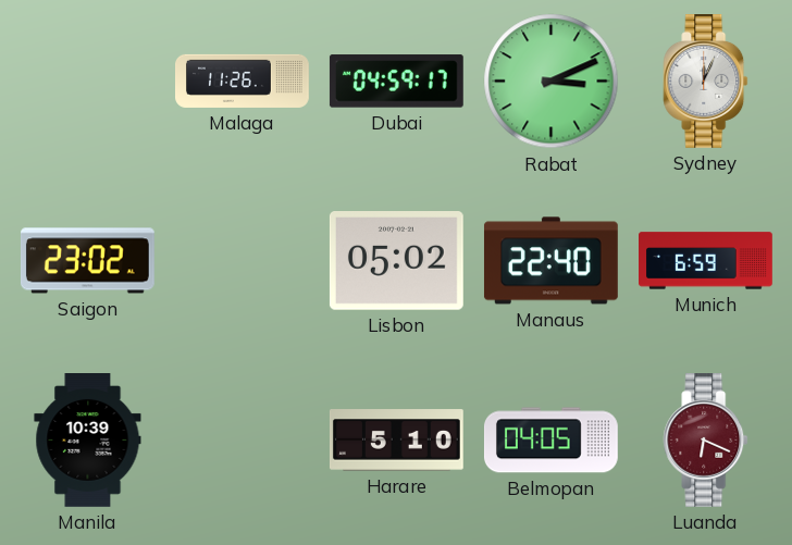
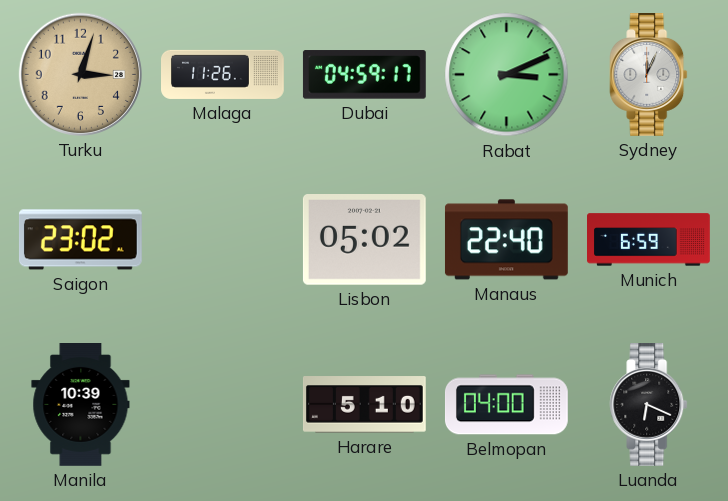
Turku: none -> 3:03 (80, 74)
Belmopan: 04:05 -> 04:00 (506, 405)
Luanda dial: burgundy -> black (649, 405)
